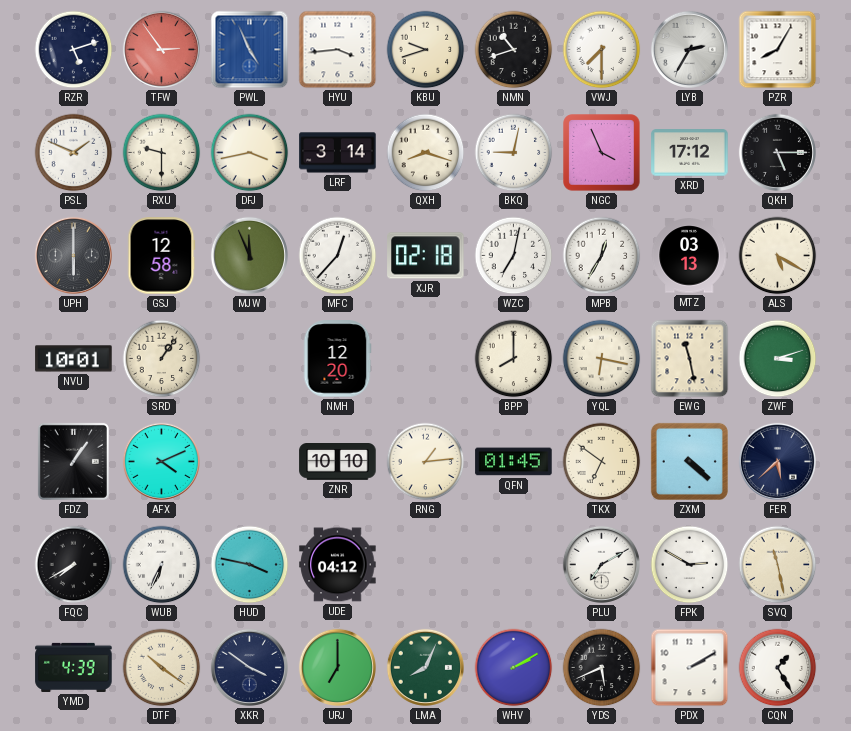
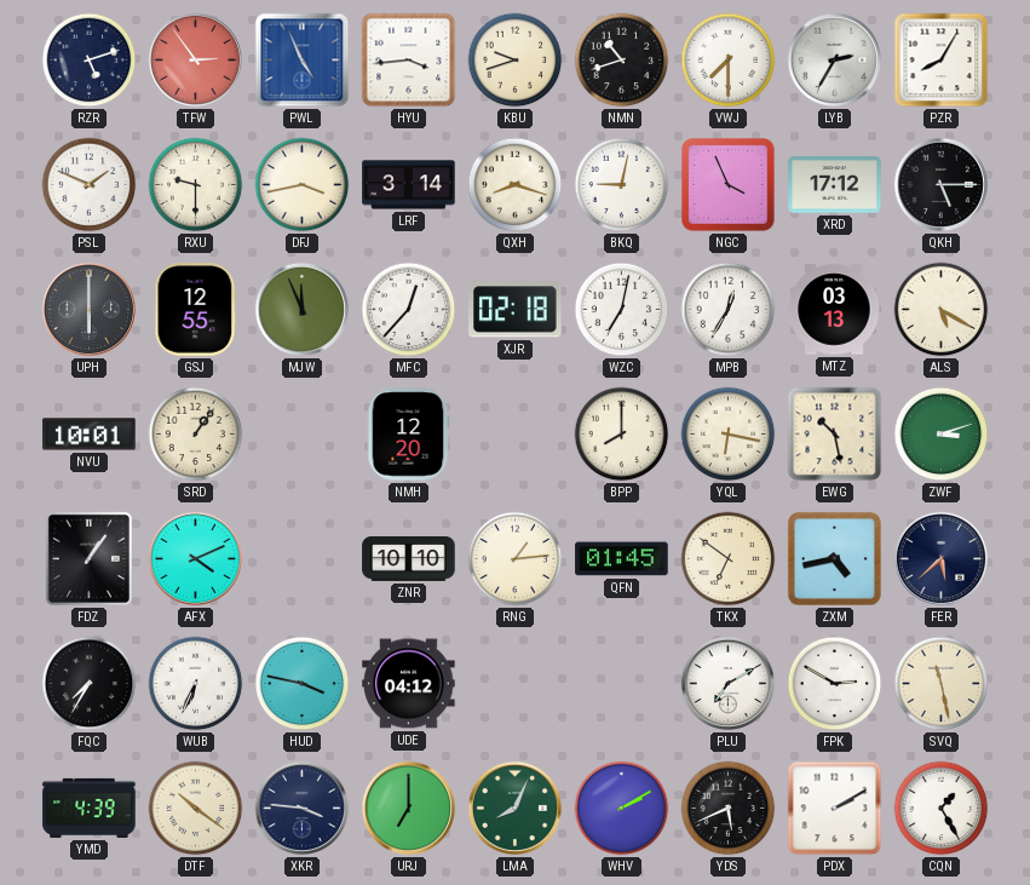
GSJ: 12:58 -> 12:55 (196, 310)
EWG: 11:28 -> 10:28 (835, 435)
ZXM: 4:22 -> 4:43 (834, 558)
FQC: 7:40 -> 7:35 (90, 684)
XKR: 3:51 -> 3:46 (301, 808)
